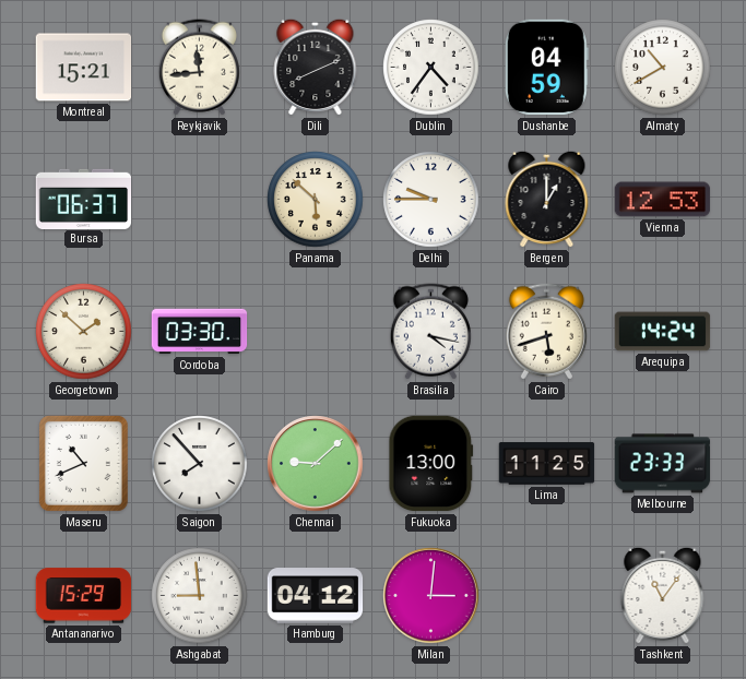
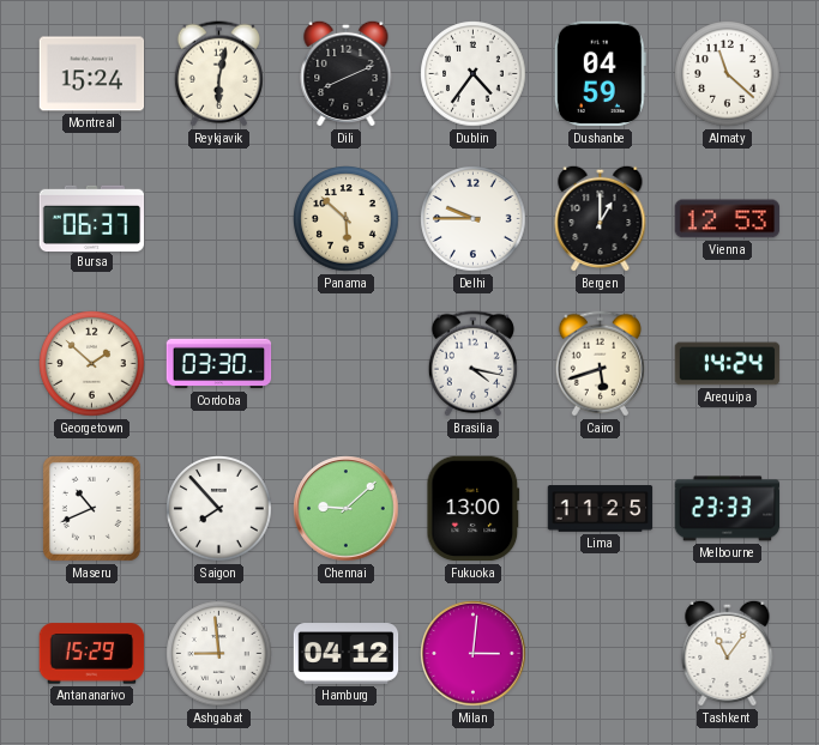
Montreal: 15:21 -> 15:24 (92, 74)
Reykjavik: 11:44 -> 6:02 (218, 74)
Almaty: 10:40 -> 11:22 (728, 74)
